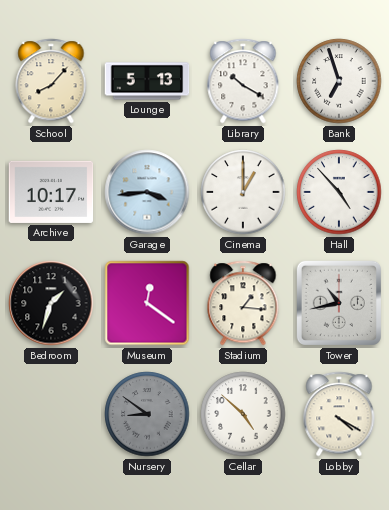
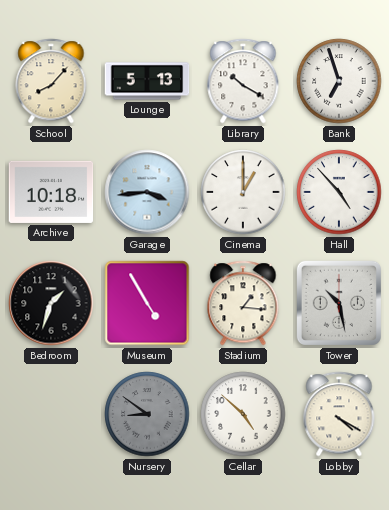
Archive: 10:17 -> 10:18 (51, 192)
Museum: 12:21 -> 4:55 (147, 303)
Tower: 10:43 -> 10:28 (339, 303)
